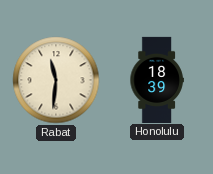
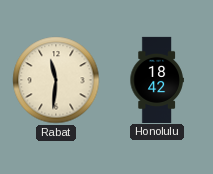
Honolulu: 18:39 -> 18:42 (157, 79)
